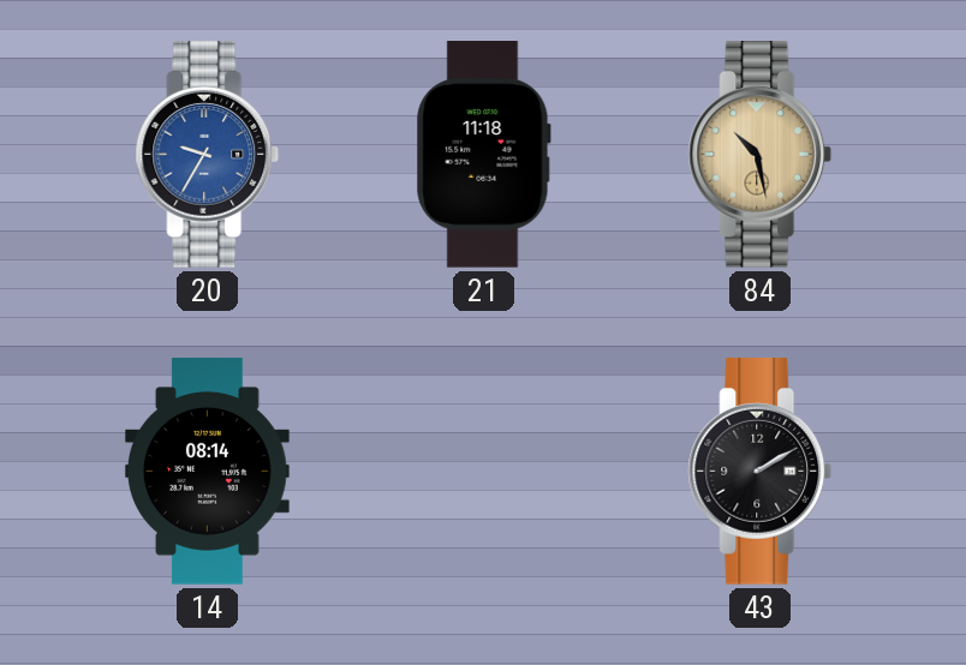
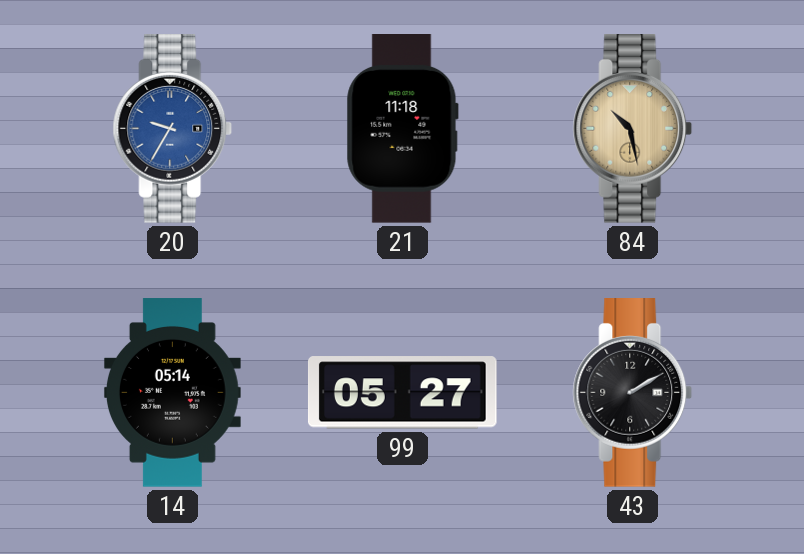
14: 08:14 -> 05:14 (172, 393)
99: none -> 05:27 (402, 393)
